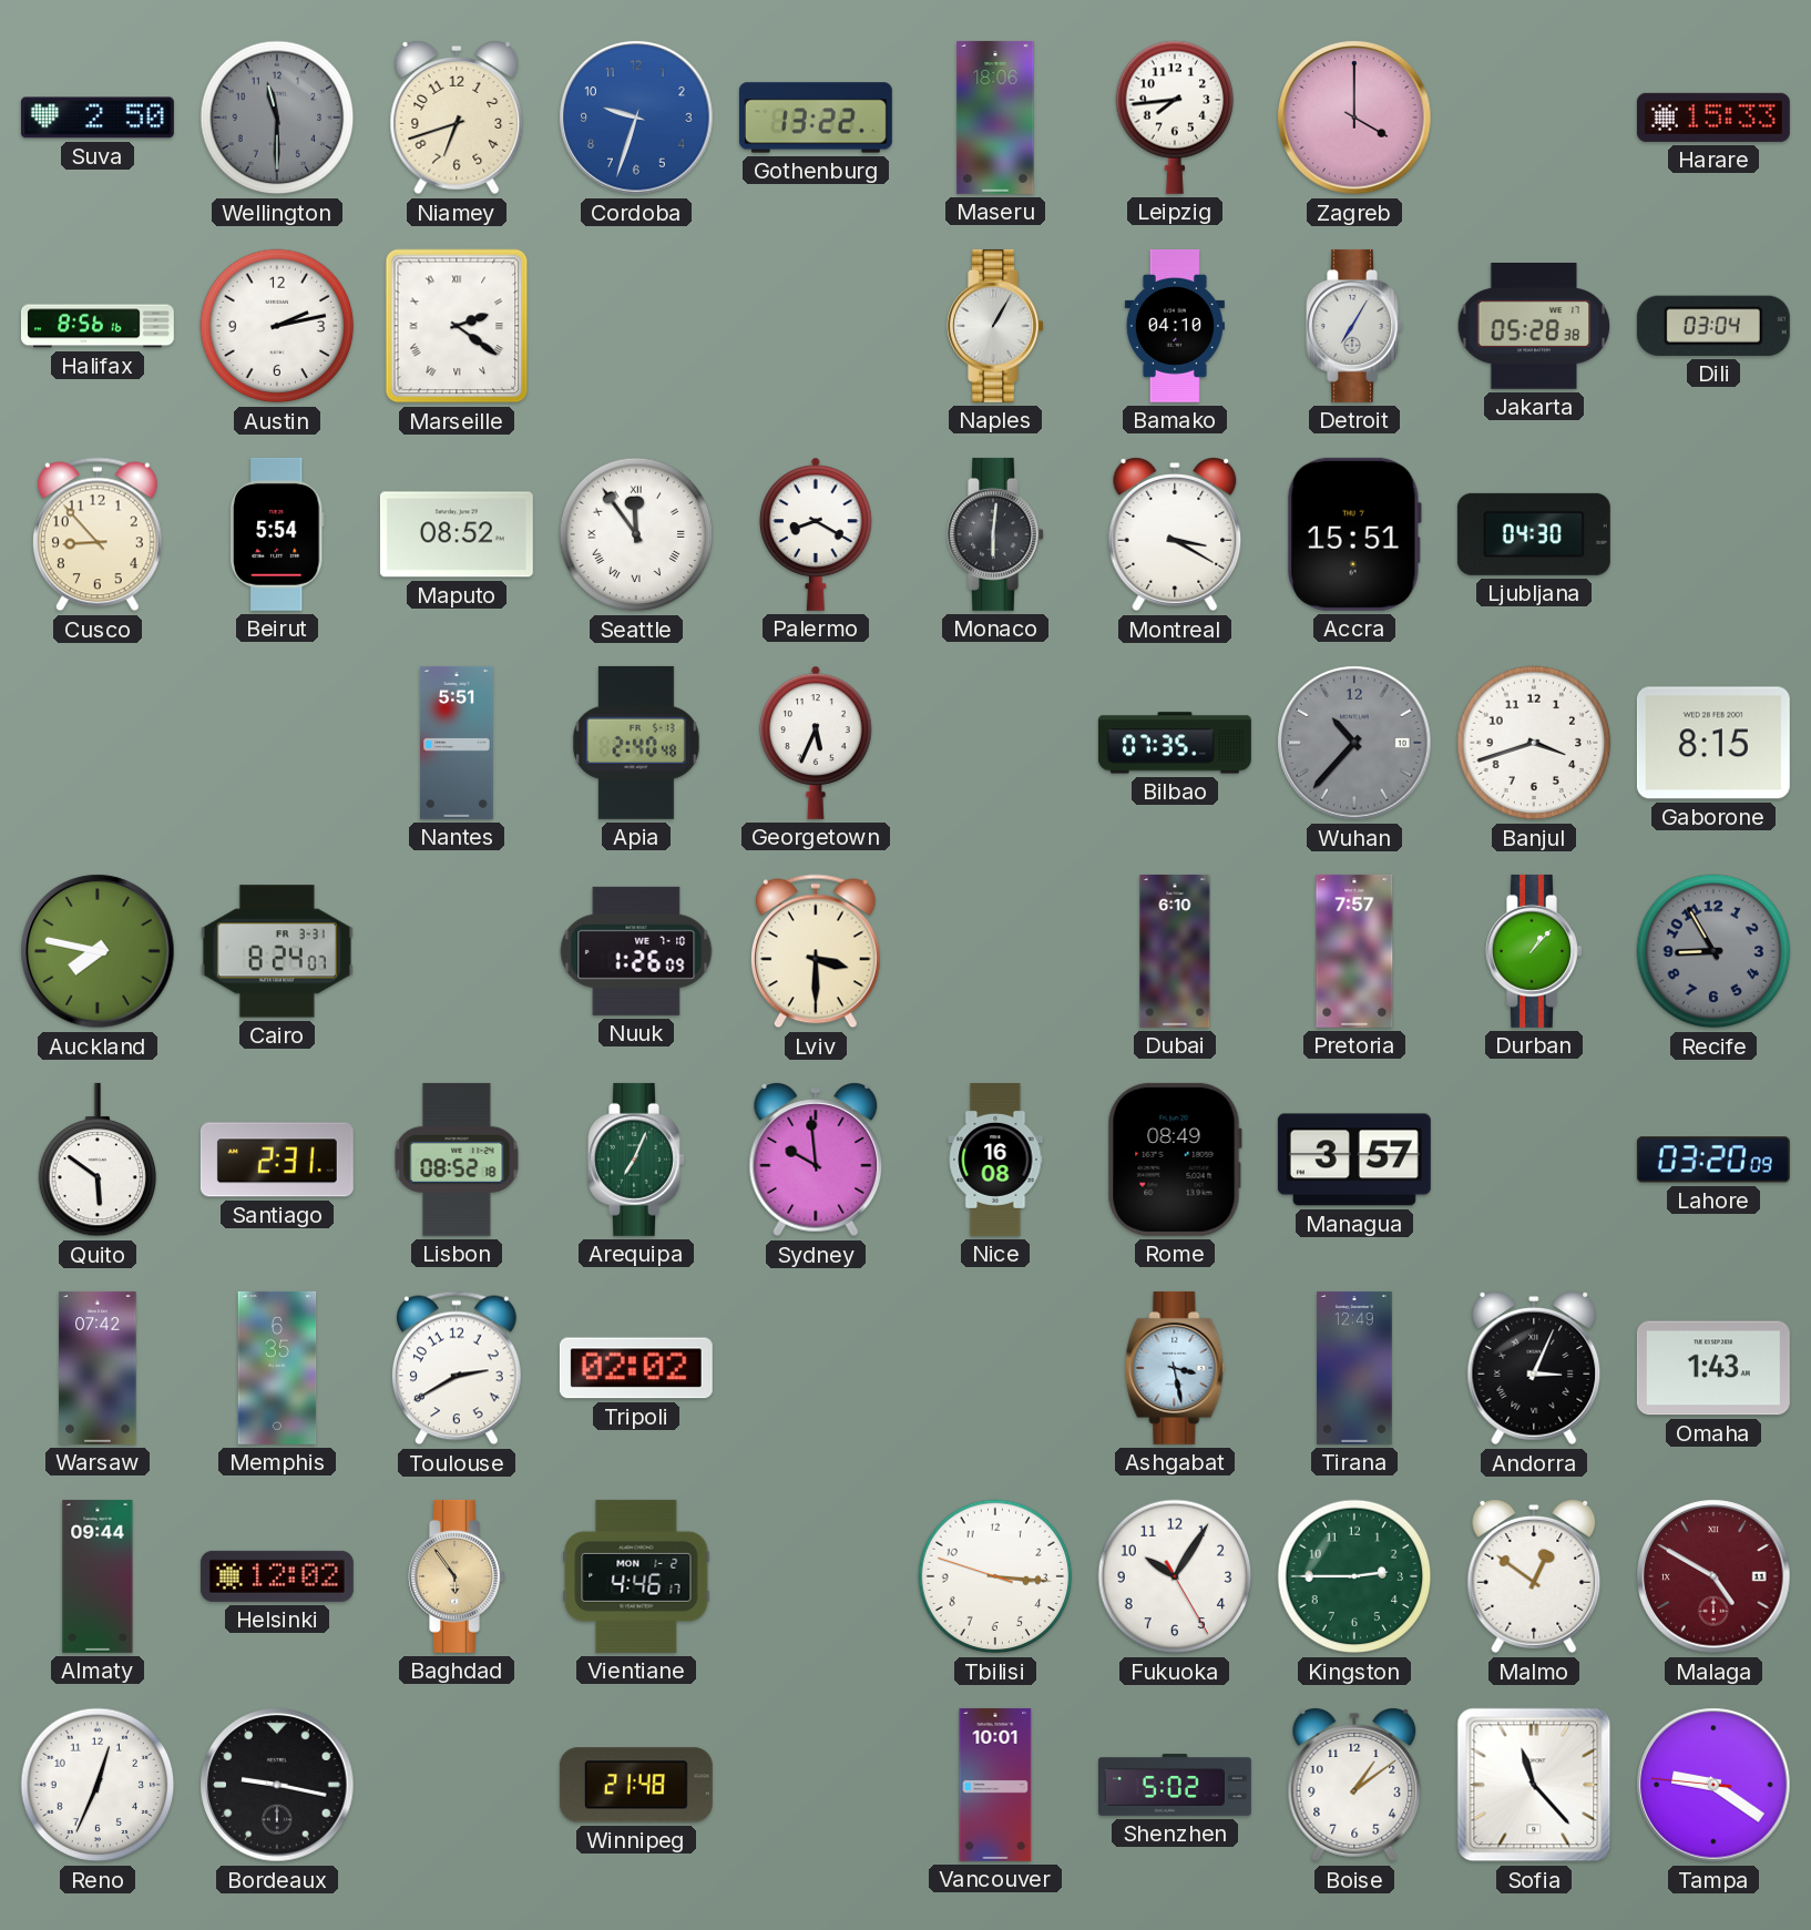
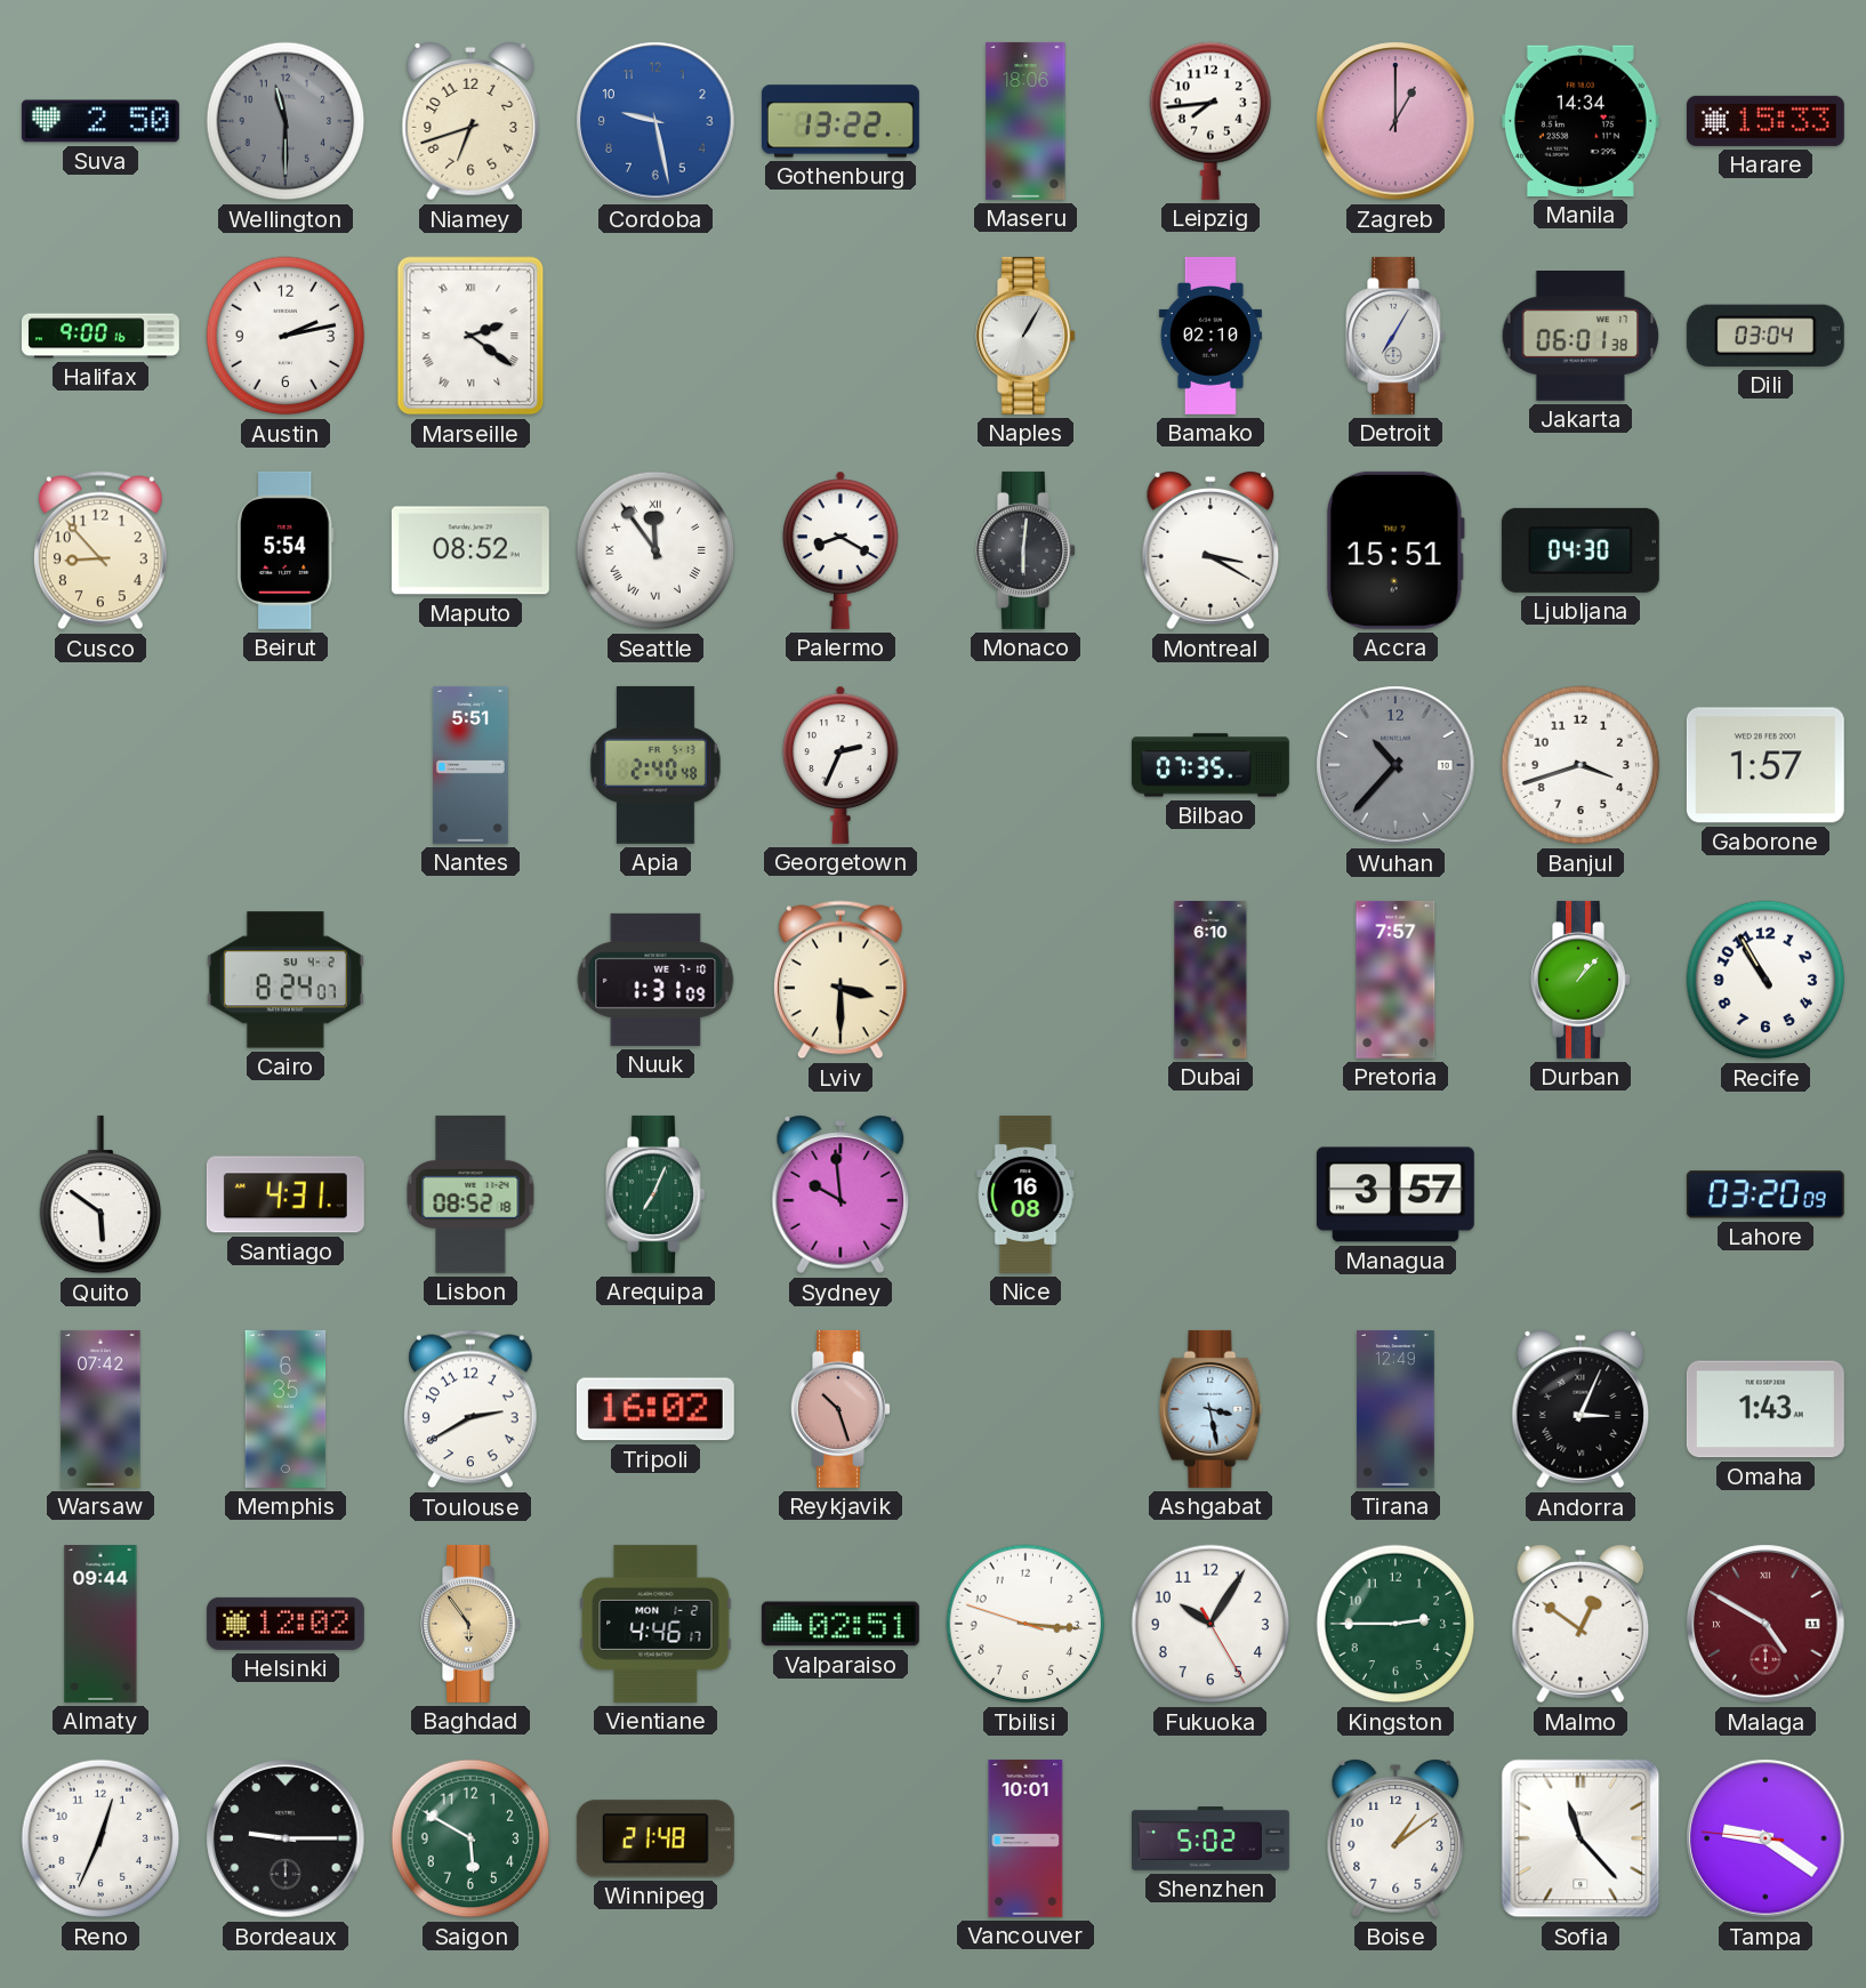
Cordoba: 9:33 -> 9:28 (655, 121)
Zagreb: 4:00 -> 1:00 (1396, 121)
Manila: none -> 14:34 (1581, 121)
Halifax: 8:56 -> 9:00 (100, 336)
Bamako: 04:10 -> 02:10 (1211, 336)
Jakarta: 05:28 -> 06:01 (1581, 337)
Georgetown: 5:34 -> 2:34 (840, 765)
Gaborone: 8:15 -> 1:57 (1766, 765)
Auckland: 7:47 -> none (98, 951)
Cairo date: FR 3-31 -> SU 4-2 (285, 980)
Nuuk: 1:26 -> 1:31 (655, 980)
Recife: 8:55 -> 10:55 (1766, 980)
Recife dial: grey -> white (1766, 980)
Santiago: 2:31 -> 4:31 (285, 1194)
Rome: 08:49 -> none (1175, 1160)
Tripoli: 02:02 -> 16:02 (655, 1409)
Reykjavik: none -> 10:27 (840, 1409)
Valparaiso: none -> 02:51 (840, 1624)
Bordeaux: 9:17 -> 9:15 (285, 1838)
Saigon: none -> 5:50 (470, 1838)
